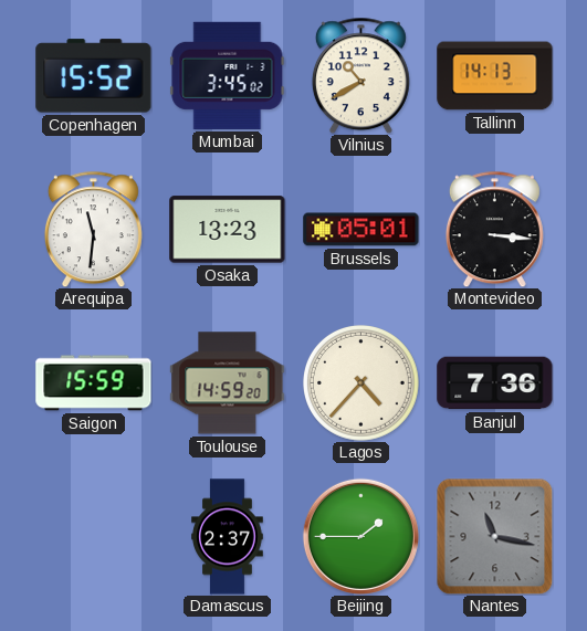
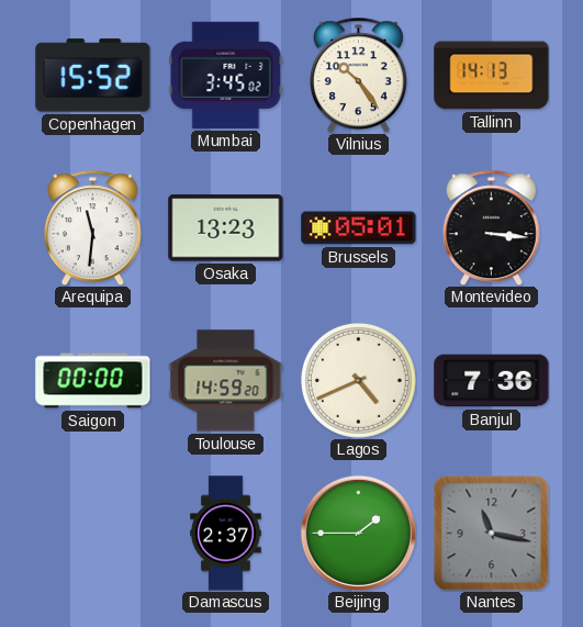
Vilnius: 10:40 -> 10:24 (358, 75)
Saigon: 15:59 -> 00:00 (93, 381)
Lagos: 4:37 -> 4:41 (359, 381)
